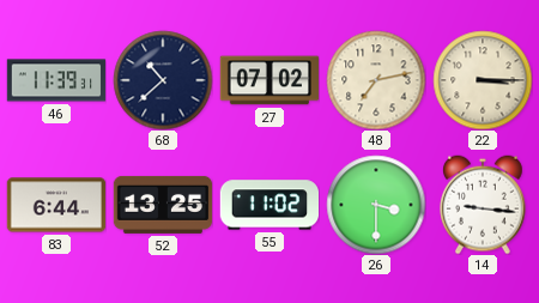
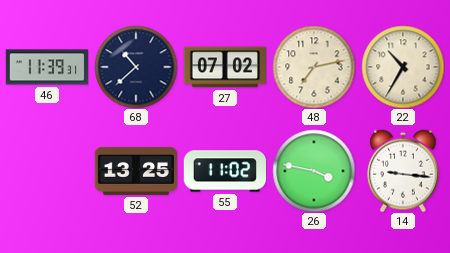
22: 3:15 -> 10:35 (403, 67)
83: 6:44 -> none (56, 205)
26: 3:30 -> 3:47 (314, 171)
